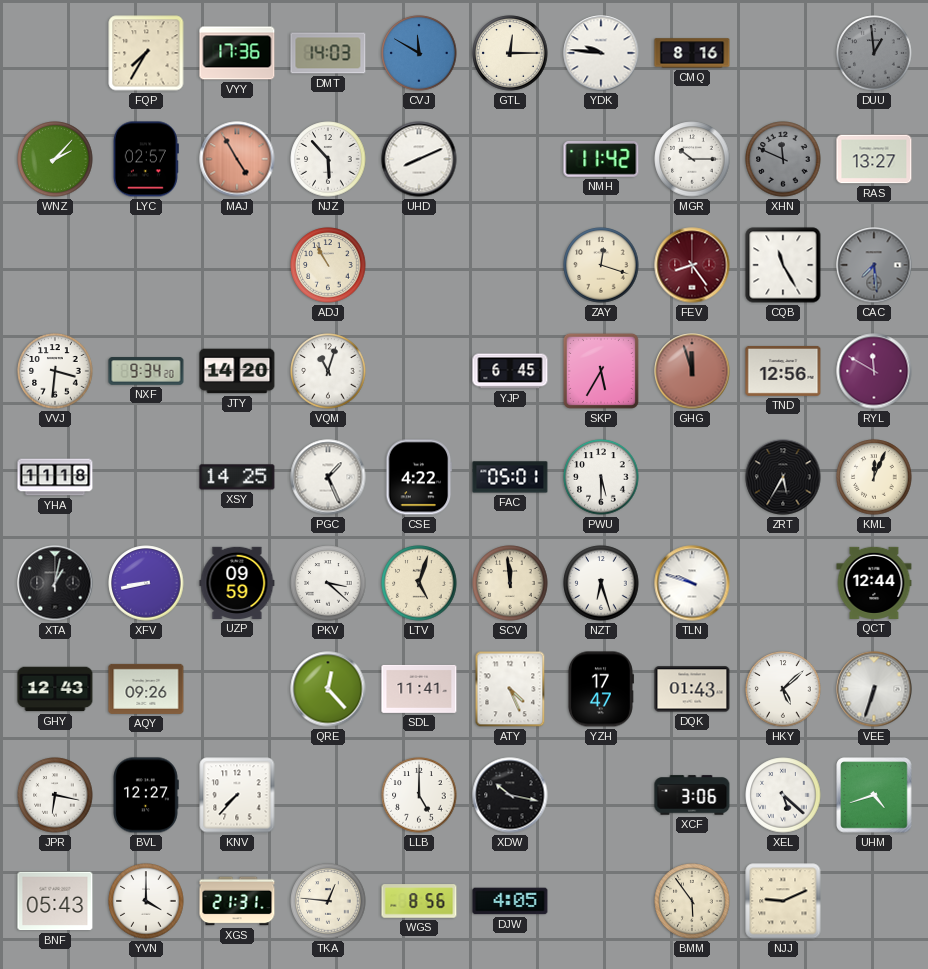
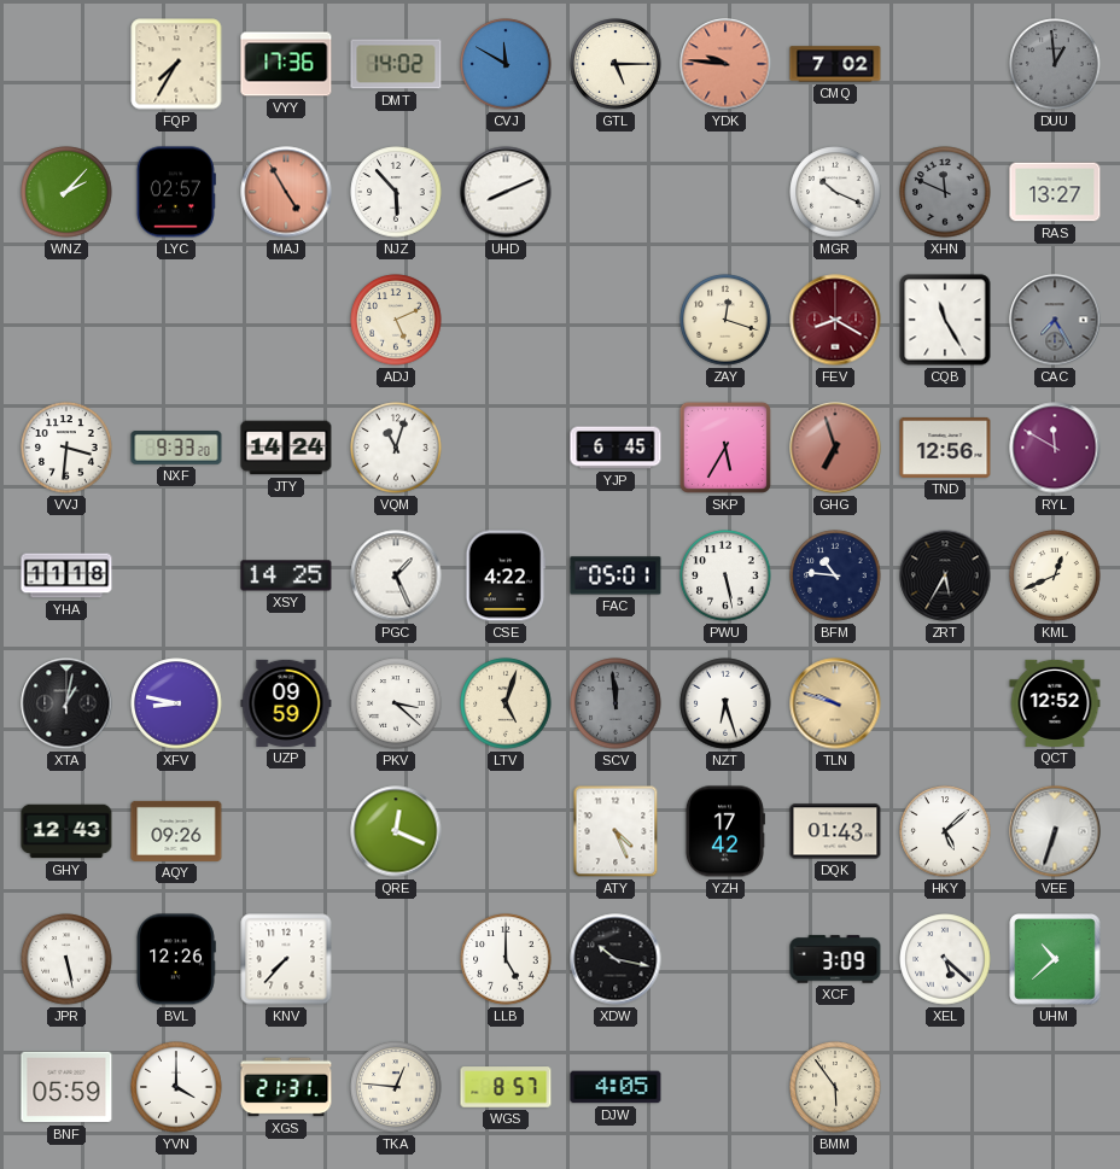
DMT: 14:03 -> 14:02 (396, 64)
GTL: 12:15 -> 5:15 (616, 64)
YDK dial: white -> salmon (725, 64)
CMQ: 8:16 -> 7:02 (835, 64)
NMH: 11:42 -> none (601, 160)
MGR: 10:15 -> 10:19 (835, 192)
ADJ: 10:55 -> 5:11 (396, 320)
FEV: 8:24 -> 8:20 (835, 320)
CAC: 7:29 -> 7:25 (1055, 320)
NXF: 9:34 -> 9:33 (176, 448)
JTY: 14:20 -> 14:24 (286, 448)
GHG: 11:57 -> 6:57 (835, 448)
PWU: 5:30 -> 5:28 (725, 575)
BFM: none -> 10:46 (835, 575)
KML: 12:04 -> 12:41 (1055, 575)
XFV: 8:43 -> 8:47 (176, 703)
SCV dial: cream -> grey (616, 703)
TLN dial: white -> champagne (835, 703)
QCT: 12:44 -> 12:52 (1055, 703)
QRE: 12:23 -> 12:19 (396, 831)
SDL: 11:41 -> none (419, 689)
YZH: 17:47 -> 17:42 (724, 831)
JPR: 6:17 -> 5:28 (66, 959)
BVL: 12:27 -> 12:26 (176, 959)
XCF: 3:06 -> 3:09 (835, 959)
UHM: 4:42 -> 10:38 (1055, 959)
BNF: 05:43 -> 05:59 (66, 1087)
WGS: 8:56 -> 8:57 (506, 1087)
NJJ: 9:11 -> none (783, 901)
